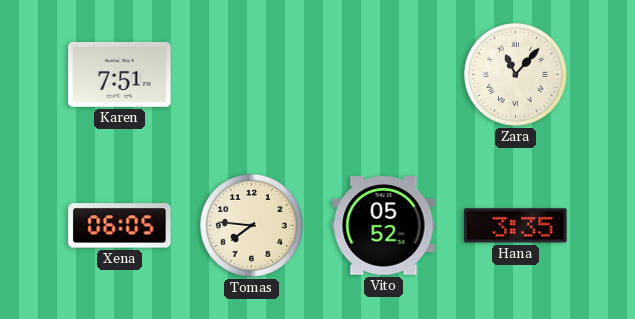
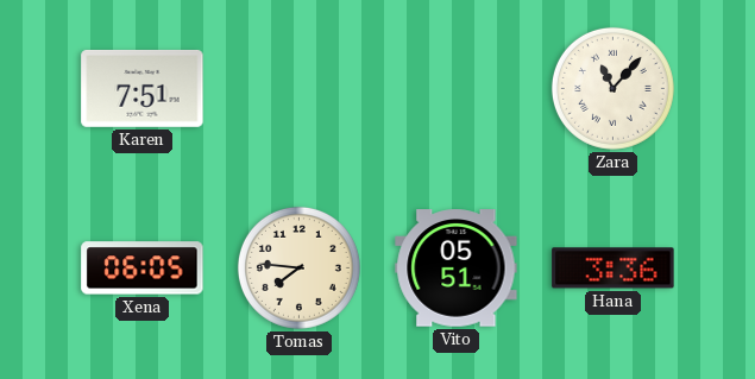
Vito: 05:52 -> 05:51 (457, 269)
Hana: 3:35 -> 3:36 (614, 269)
